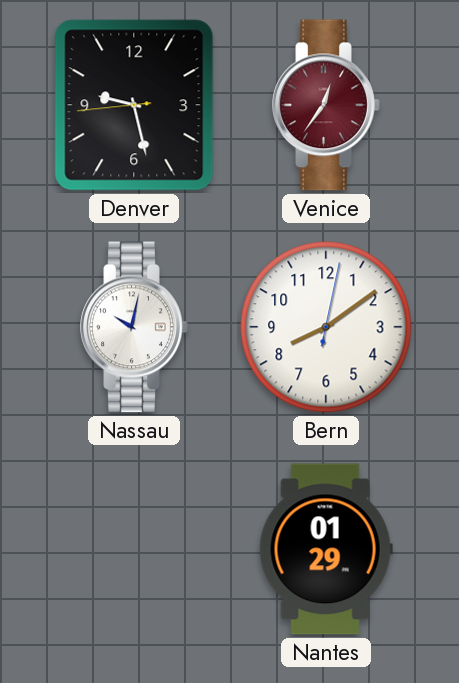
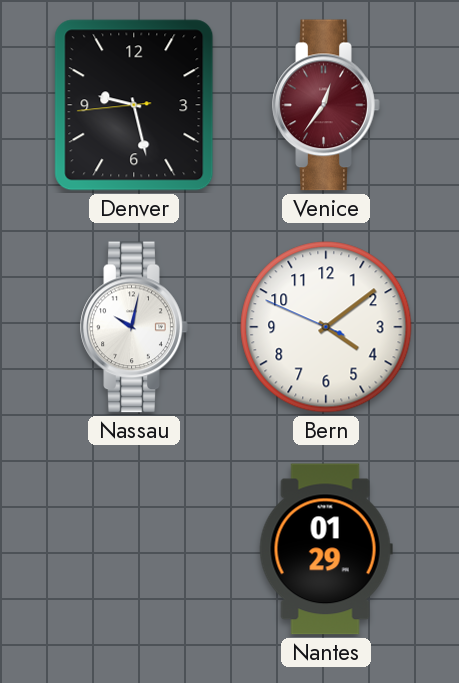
Bern: 8:09 -> 4:08 (326, 327)
